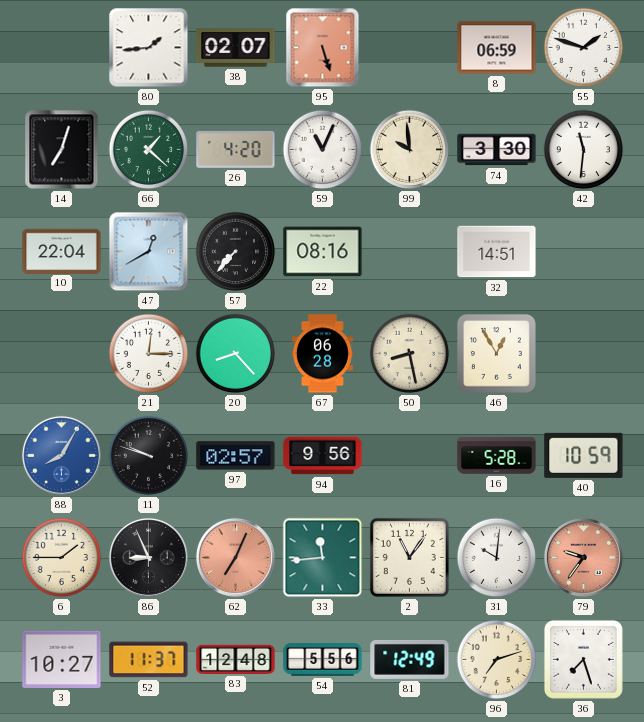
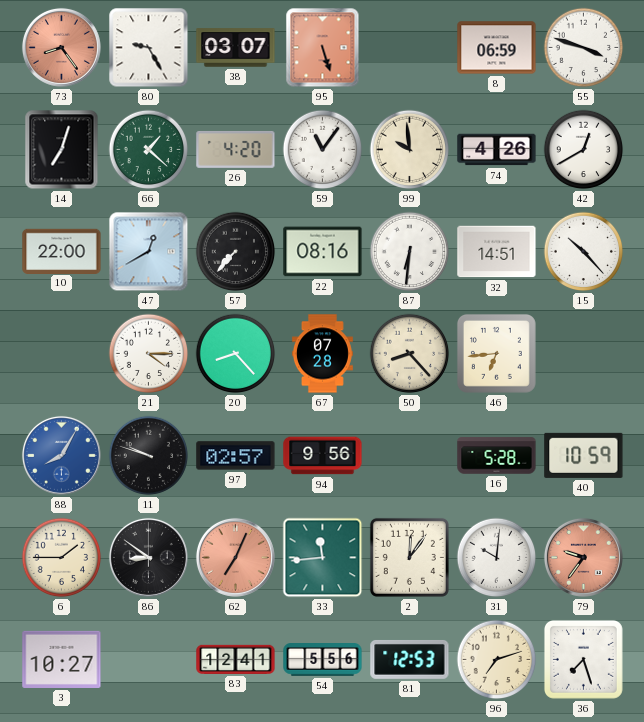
73: none -> 8:24 (61, 47)
80: 1:44 -> 9:25 (149, 48)
38: 02:07 -> 03:07 (236, 48)
55: 1:48 -> 3:48 (584, 48)
59: 11:04 -> 11:06 (323, 150)
74: 3:30 -> 4:26 (497, 150)
42: 11:31 -> 12:40 (584, 150)
10: 22:04 -> 22:00 (62, 251)
87: none -> 6:31 (410, 252)
15: none -> 10:23 (584, 252)
21: 12:15 -> 4:15 (149, 354)
67: 06:28 -> 07:28 (322, 354)
50: 8:28 -> 8:23 (410, 354)
46: 12:55 -> 6:44 (496, 353)
86: 8:56 -> 8:51 (148, 557)
2: 11:06 -> 12:06 (409, 557)
52: 11:37 -> none (149, 660)
83: 12:48 -> 12:41 (236, 659)
81: 12:49 -> 12:53 (410, 659)
